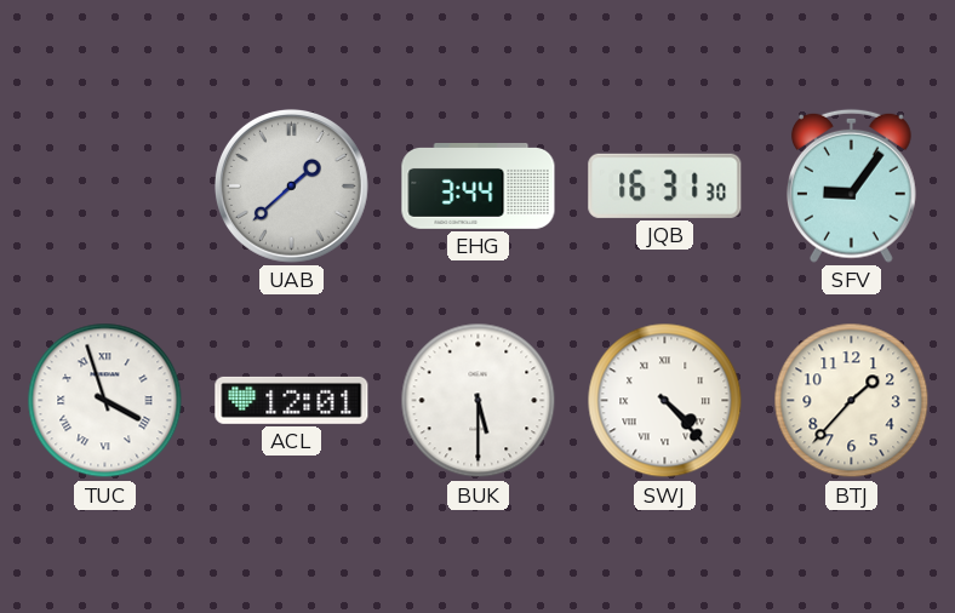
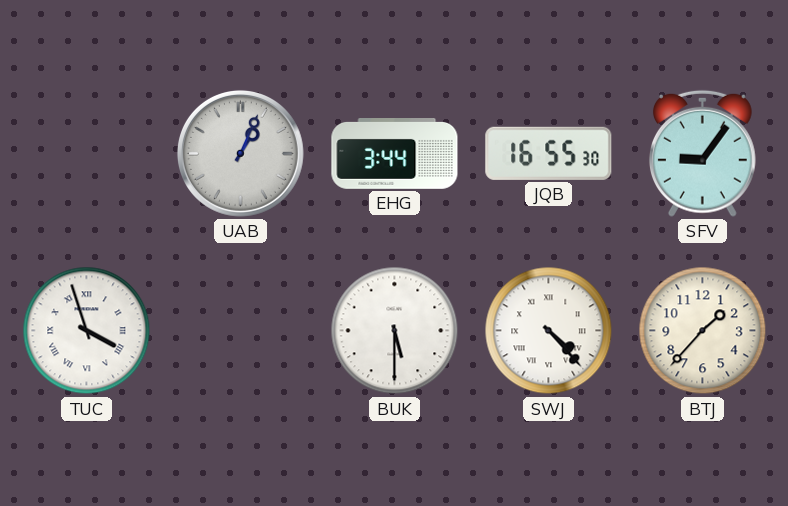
UAB: 1:38 -> 1:04 (240, 153)
JQB: 16:31 -> 16:55 (549, 153)
ACL: 12:01 -> none (292, 400)
